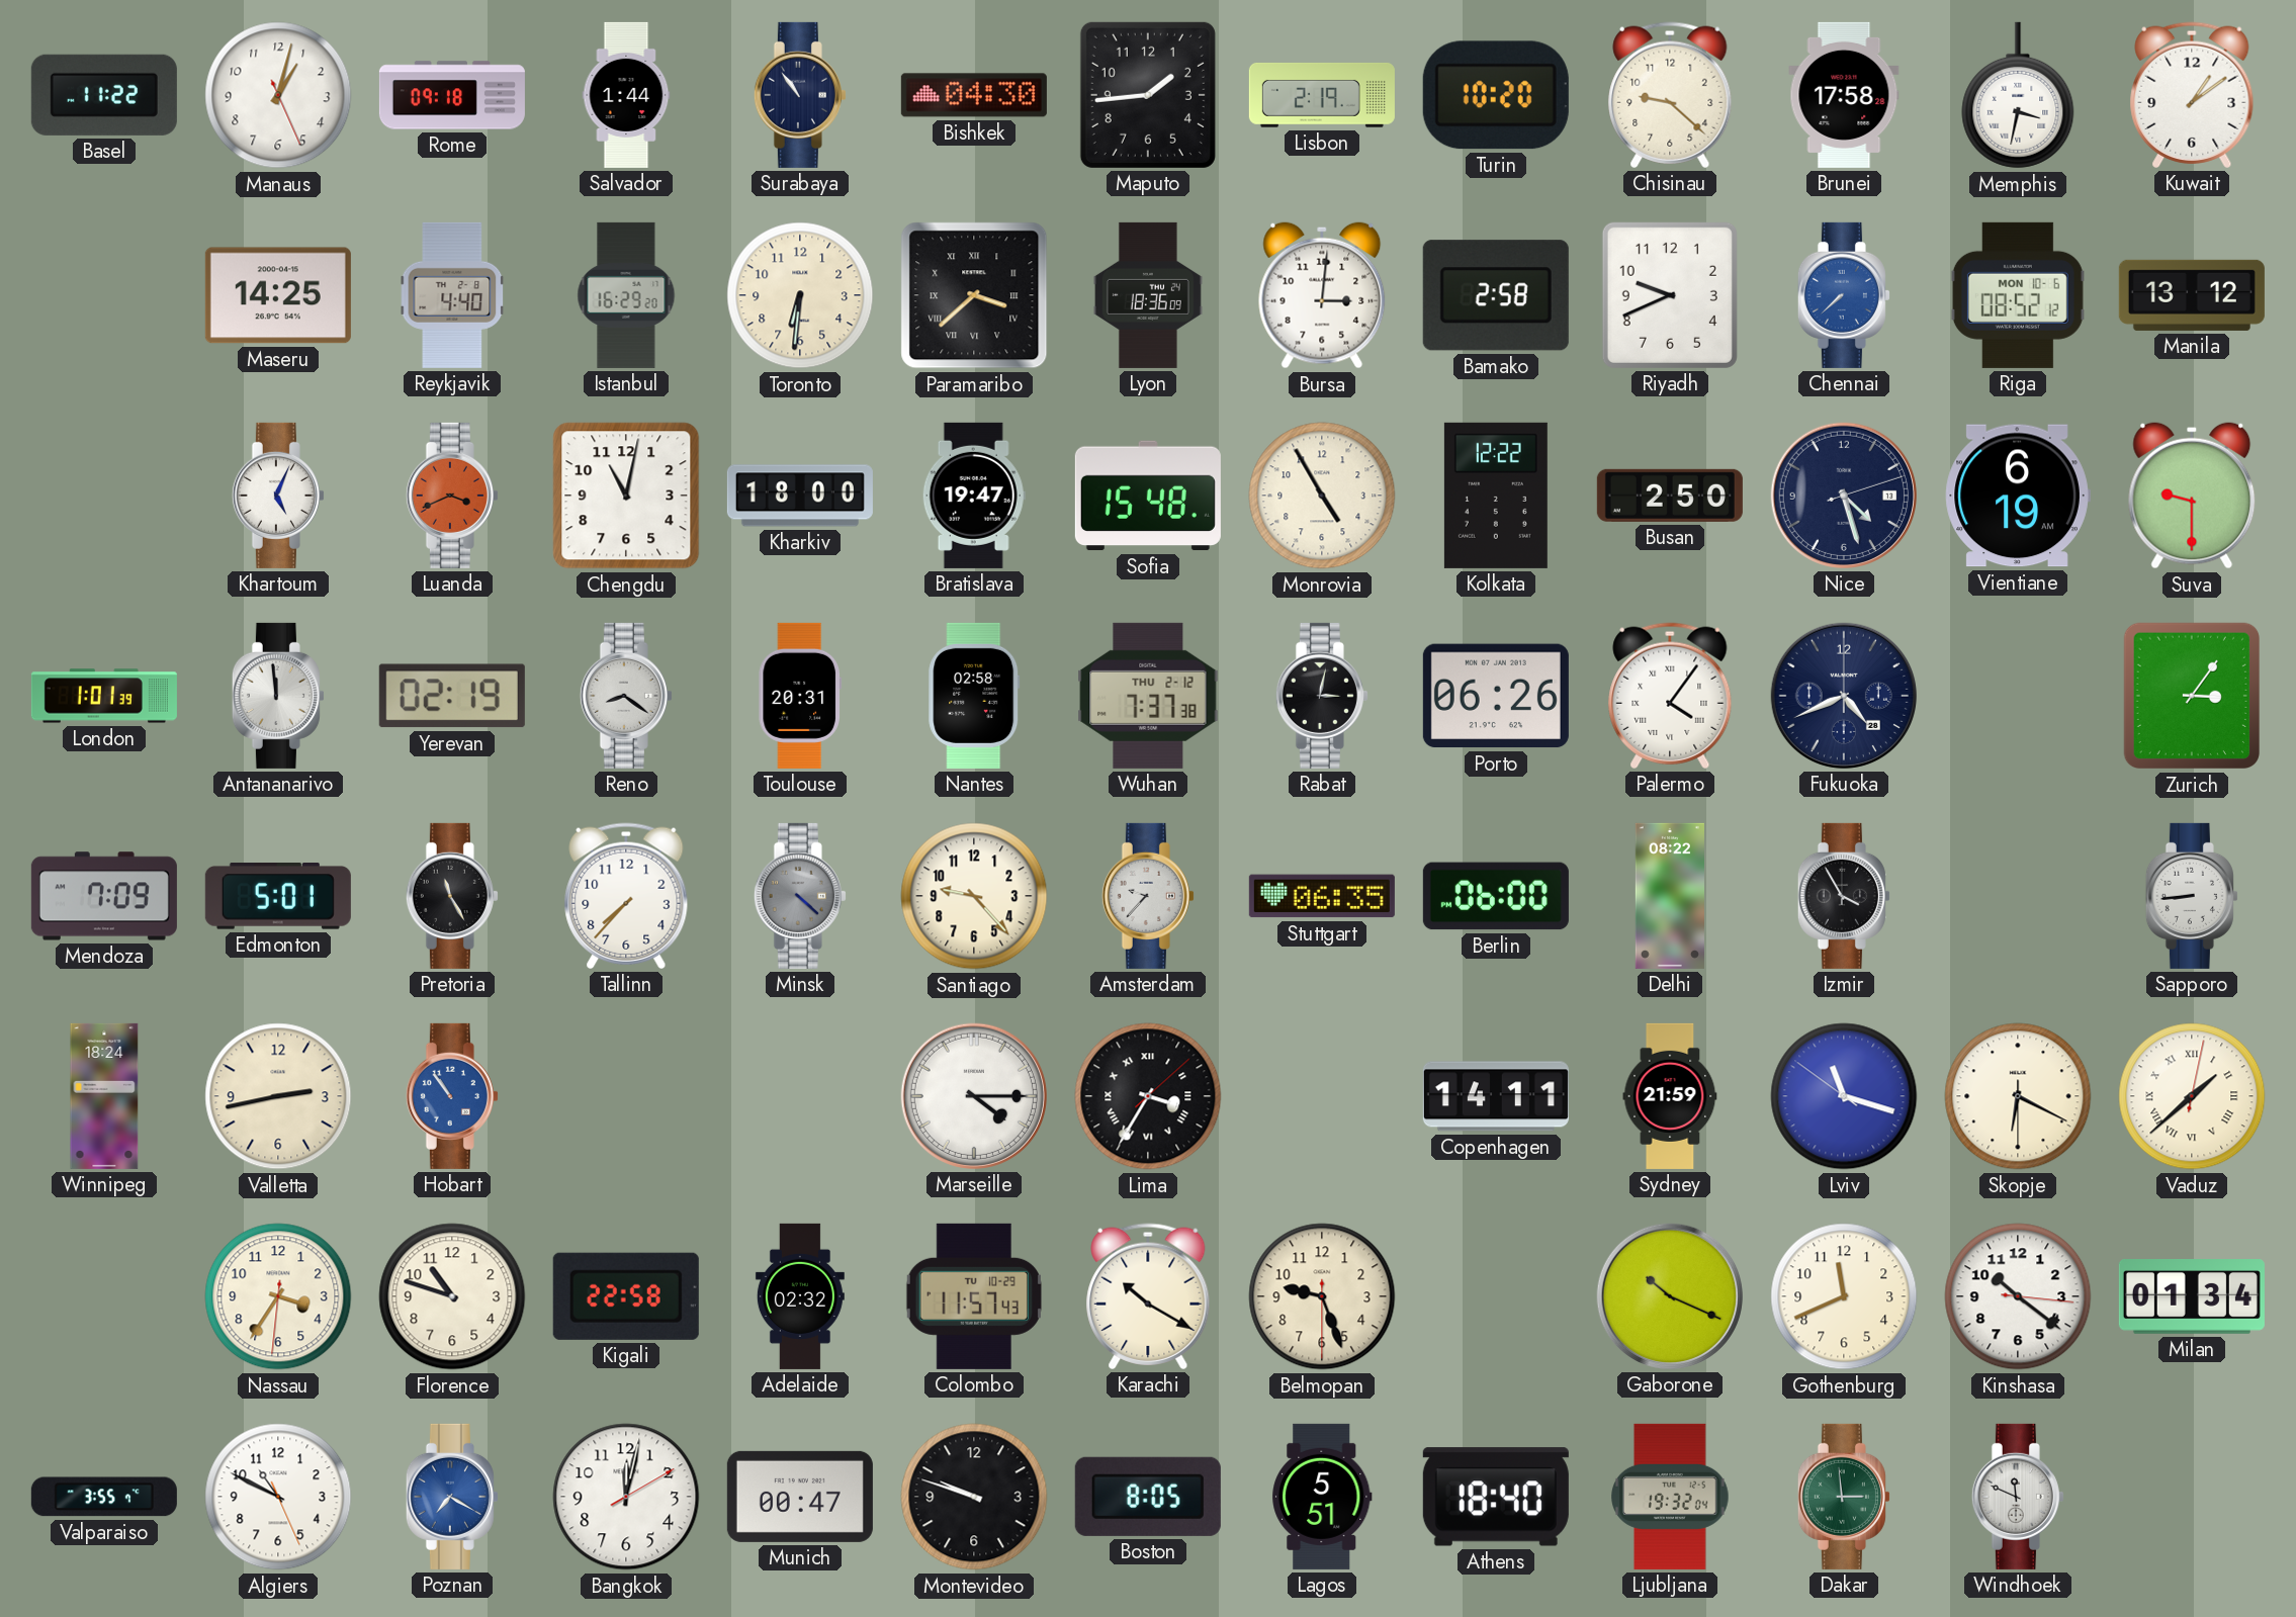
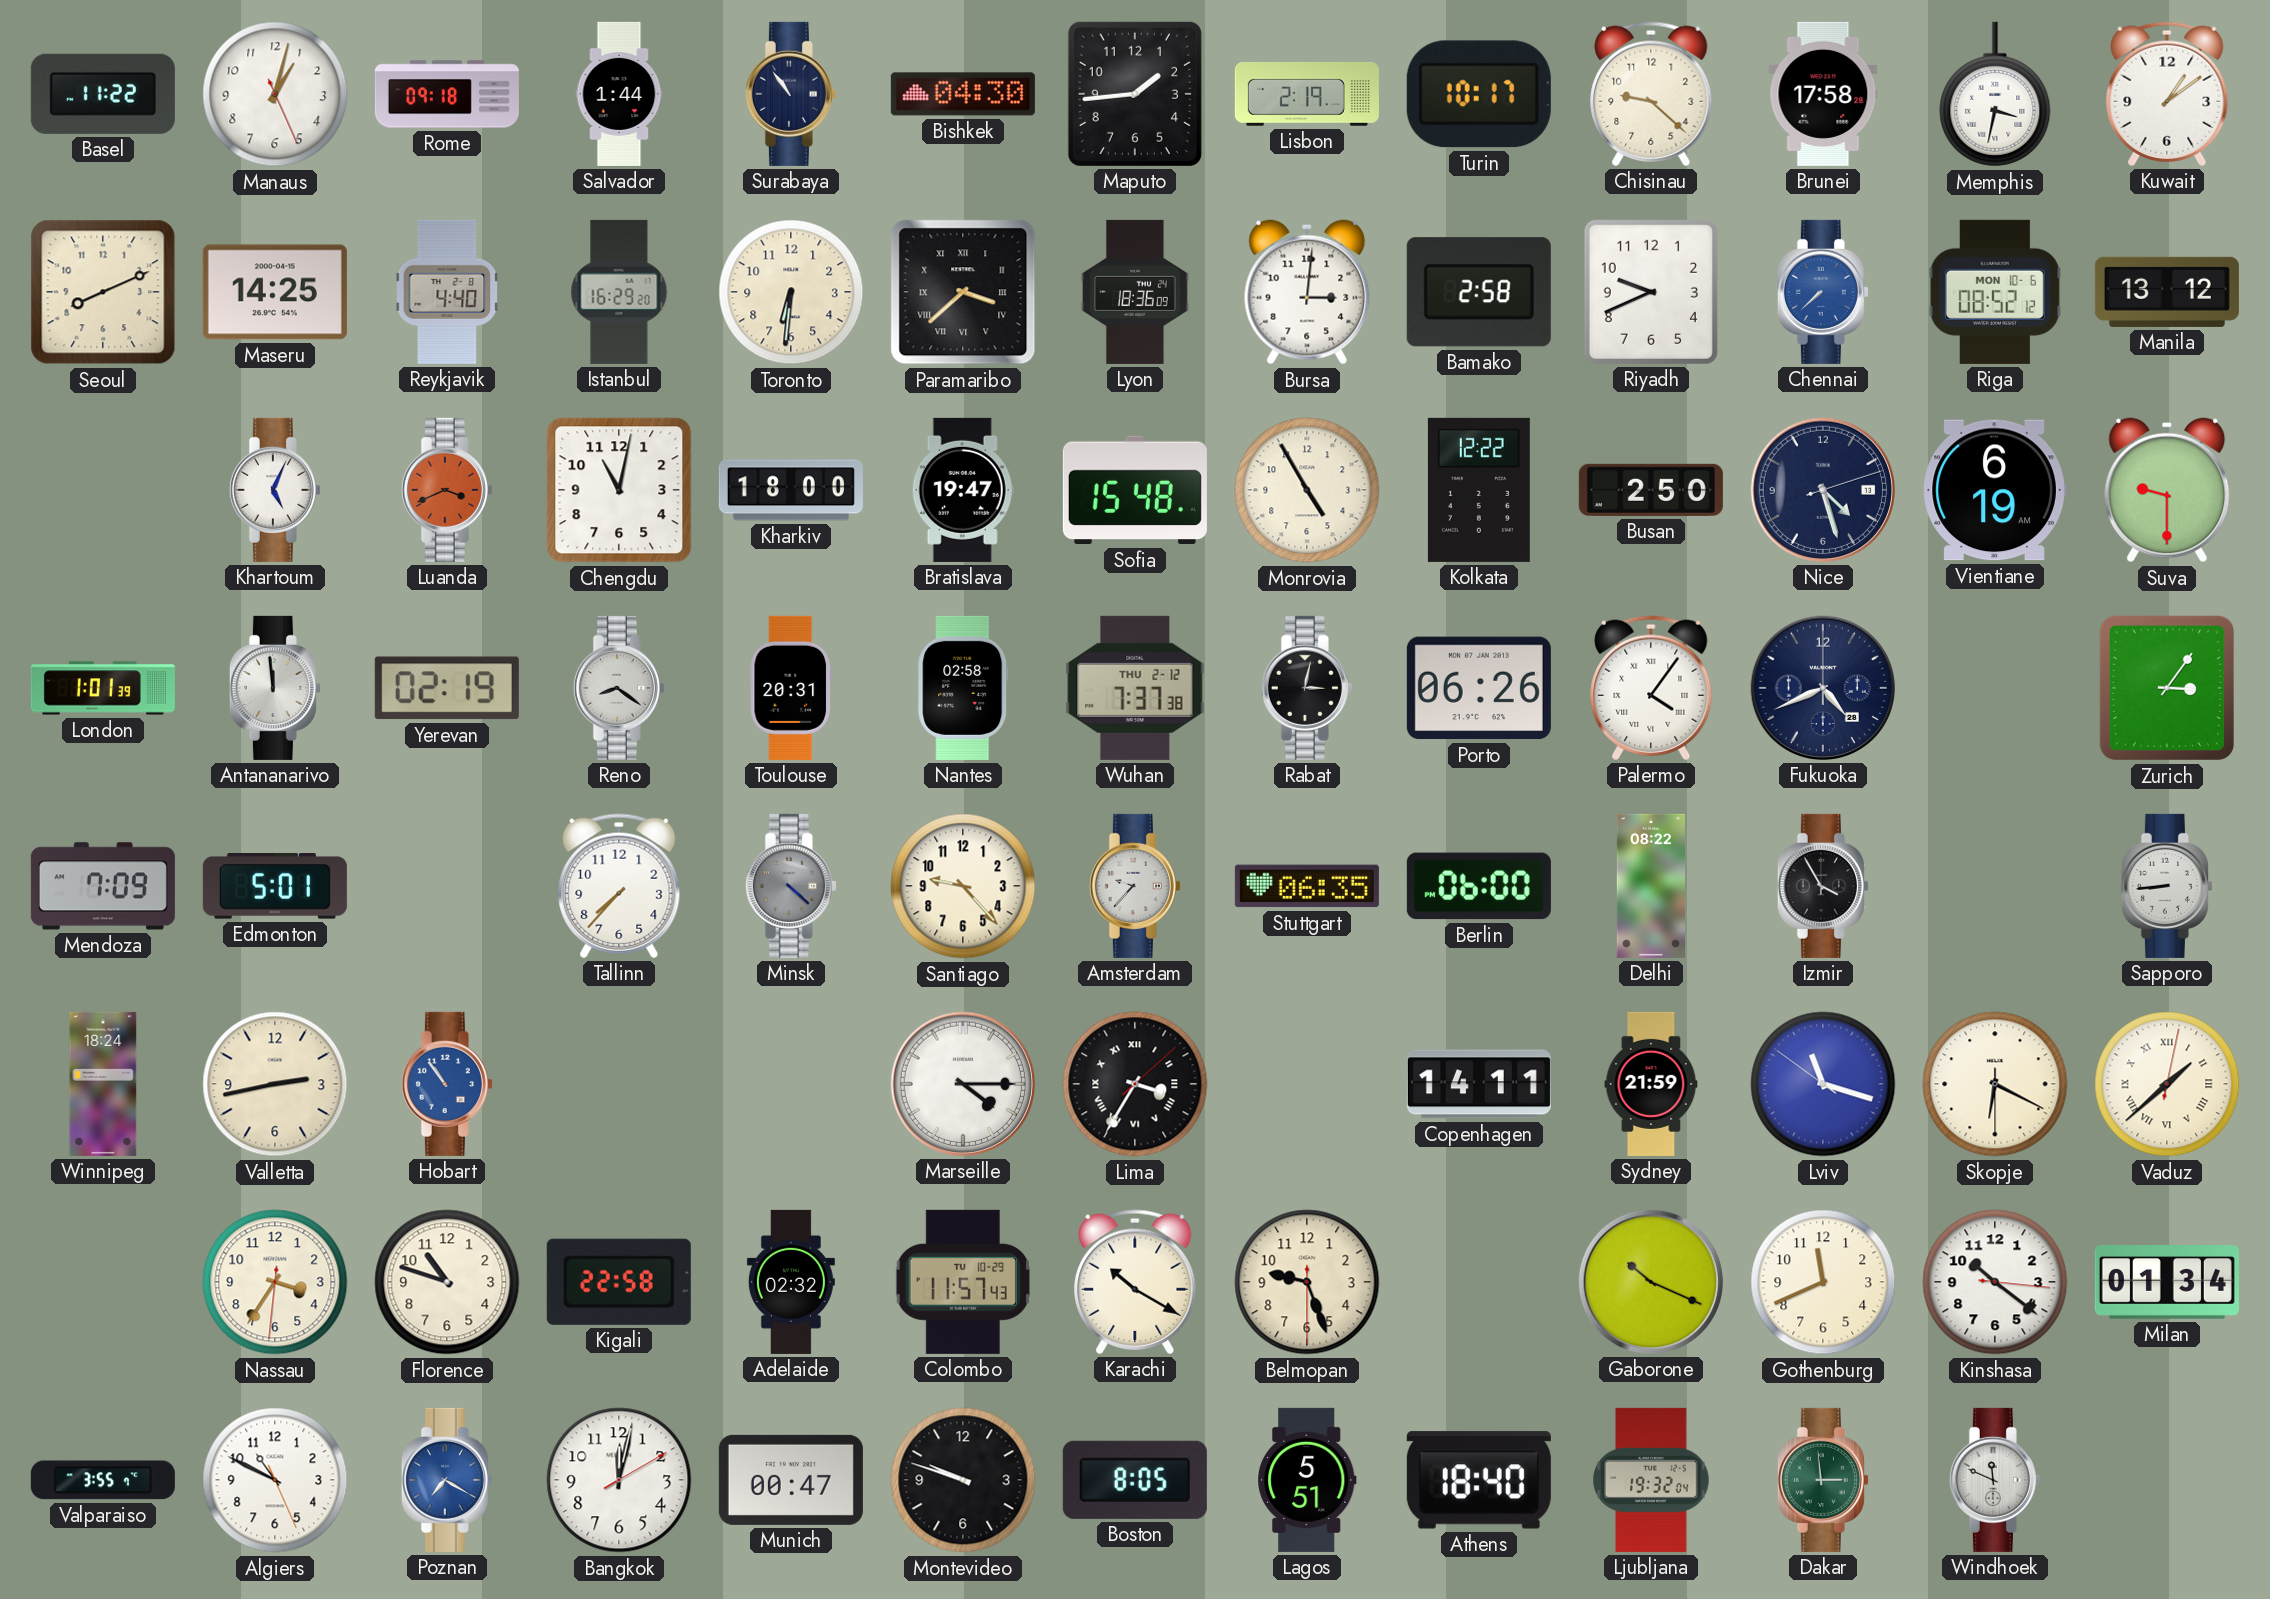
Turin: 10:20 -> 10:17 (1479, 94)
Seoul: none -> 8:11 (103, 292)
Pretoria: 11:25 -> none (452, 896)
